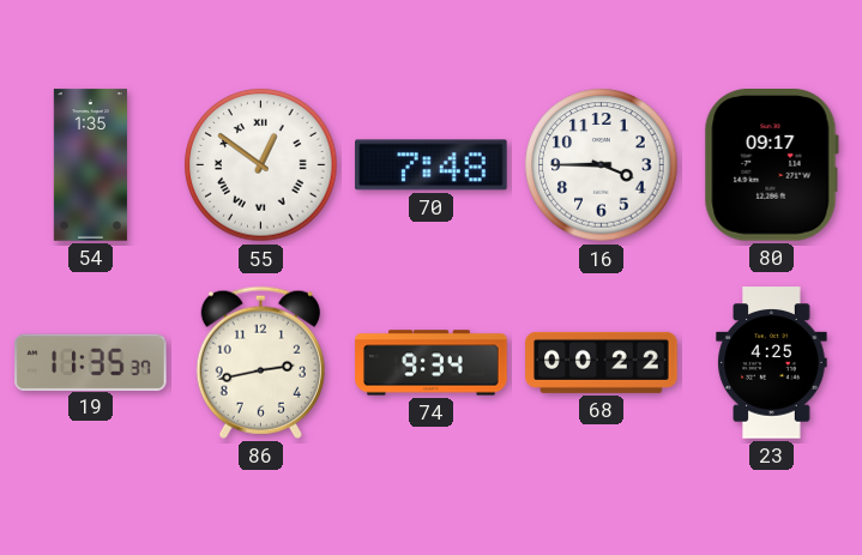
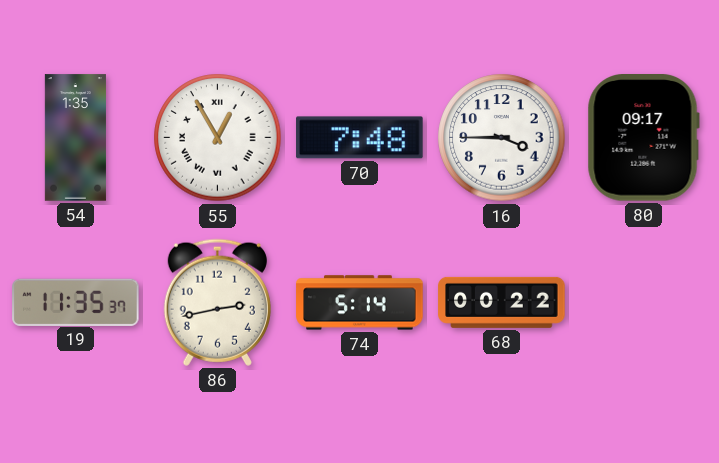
55: 12:51 -> 12:55 (218, 138)
74: 9:34 -> 5:14 (360, 303)
23: 4:25 -> none (772, 363)
